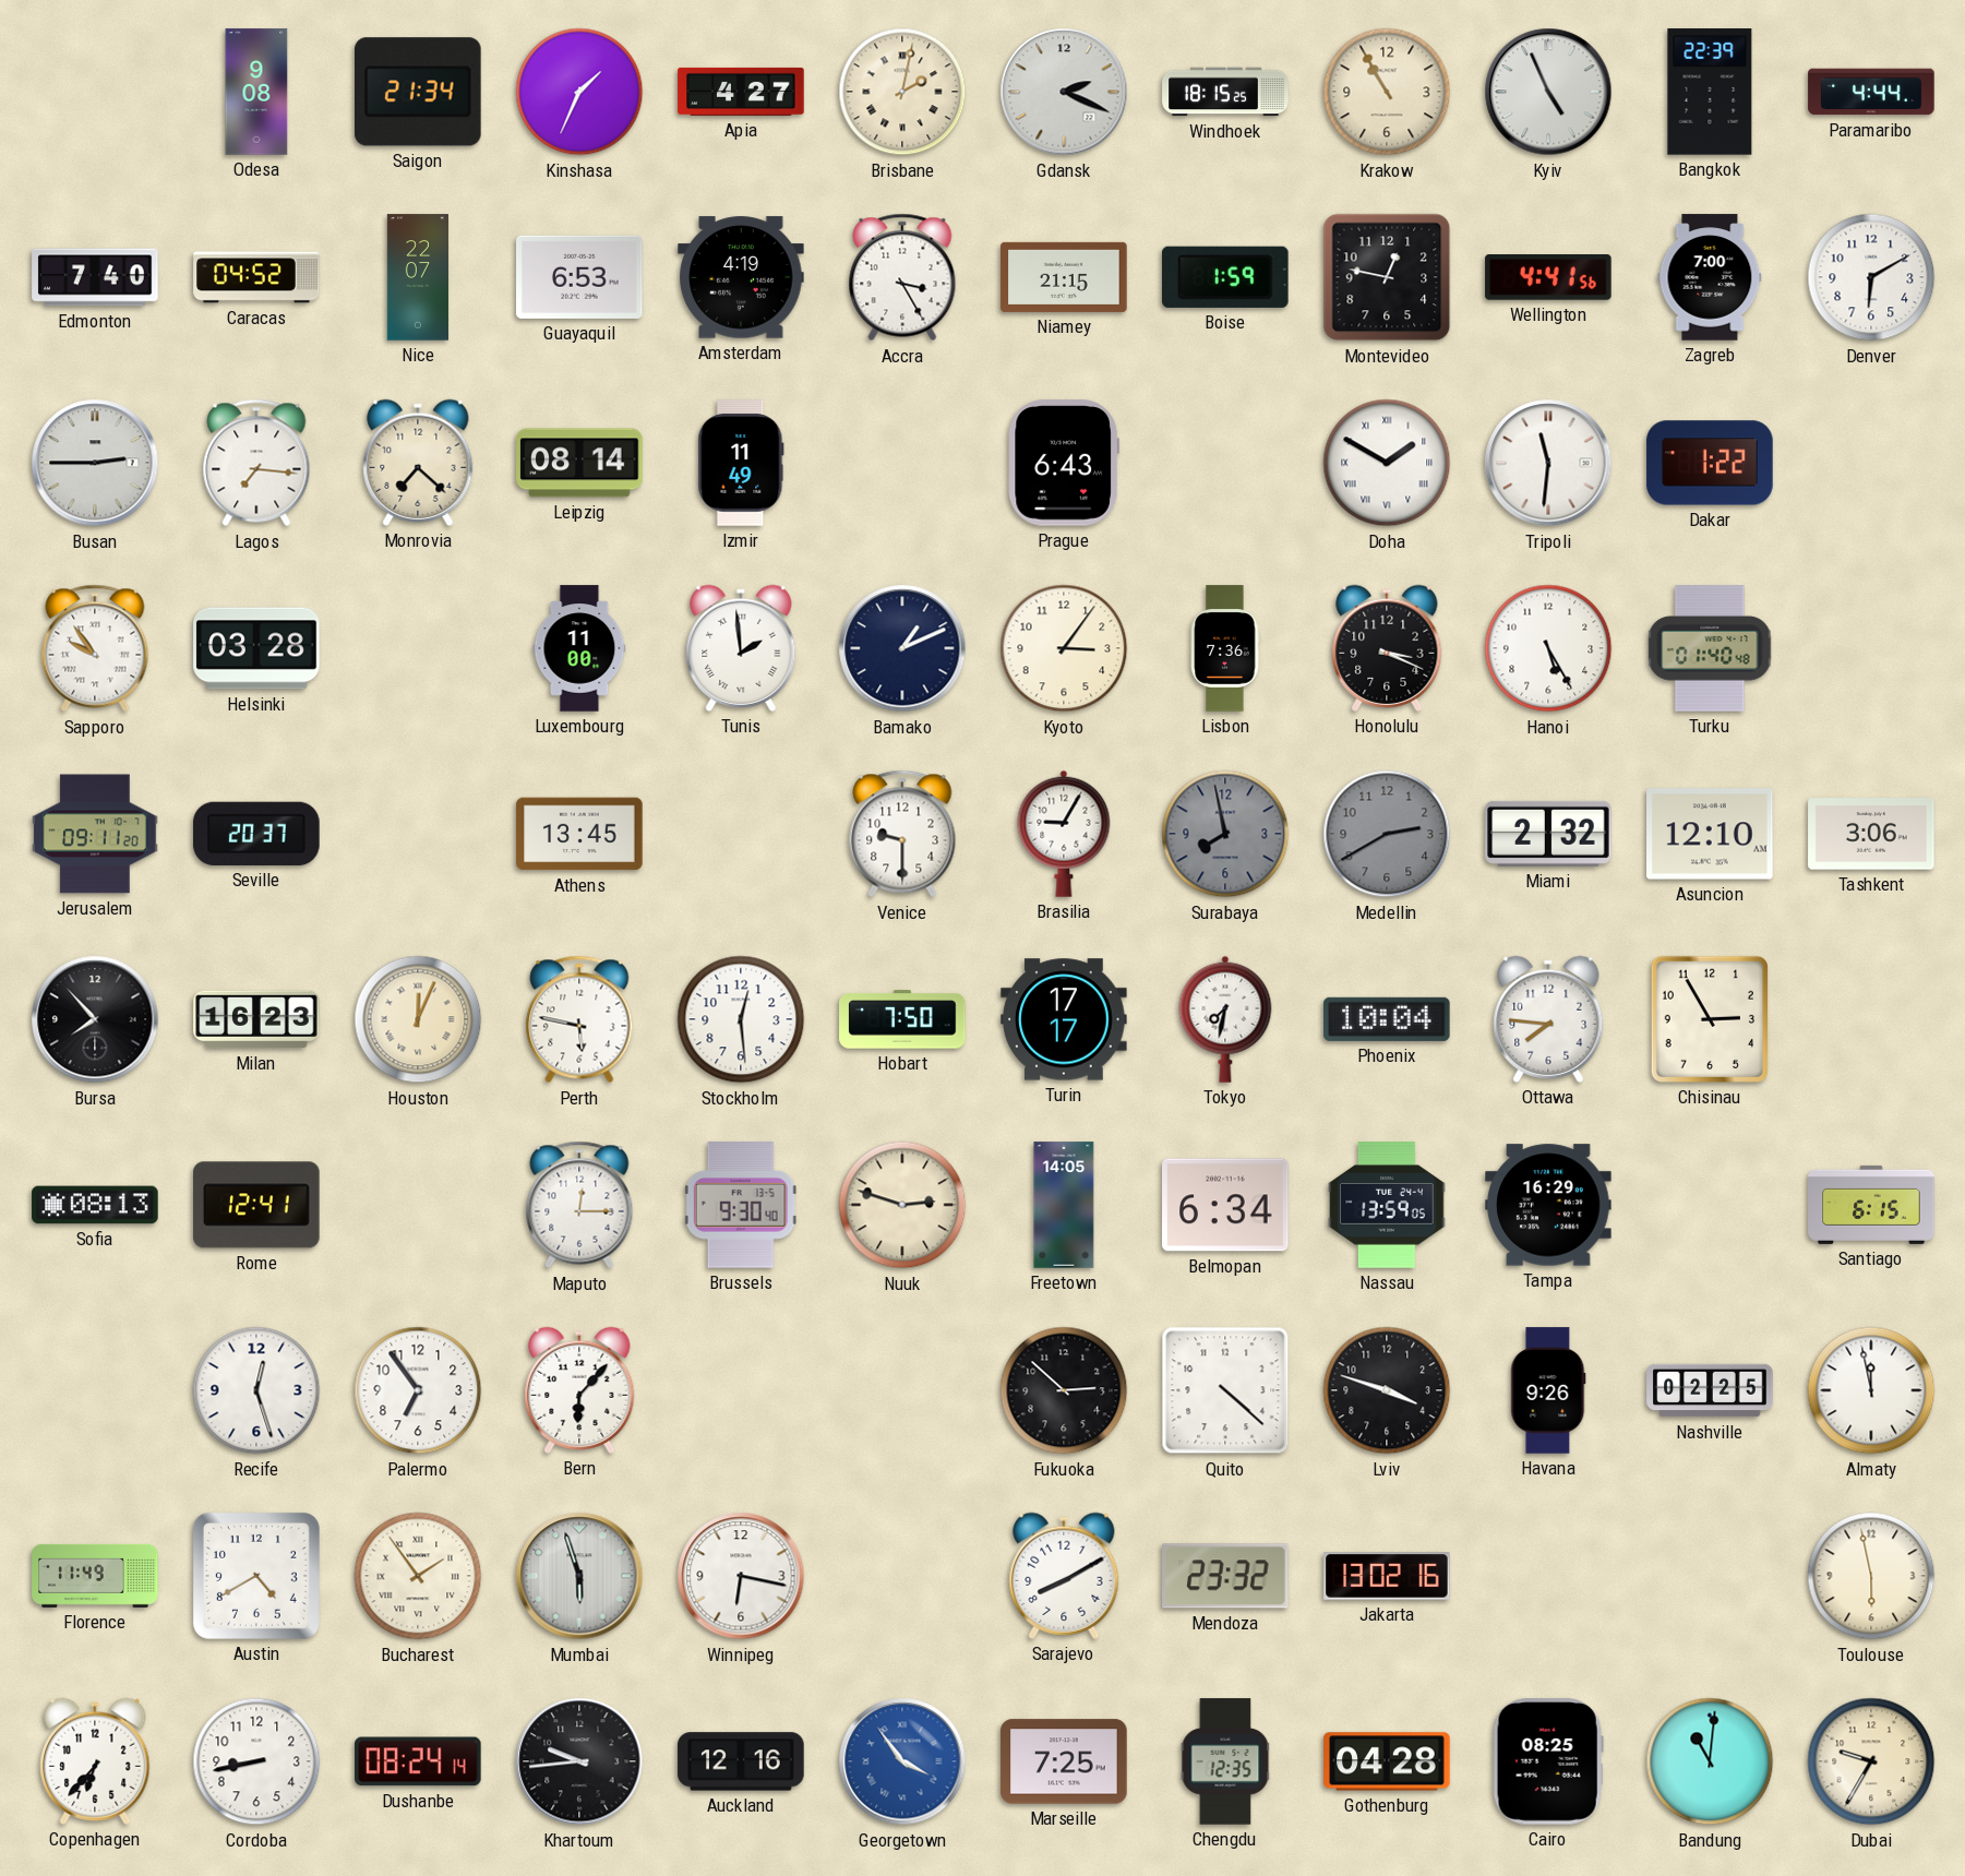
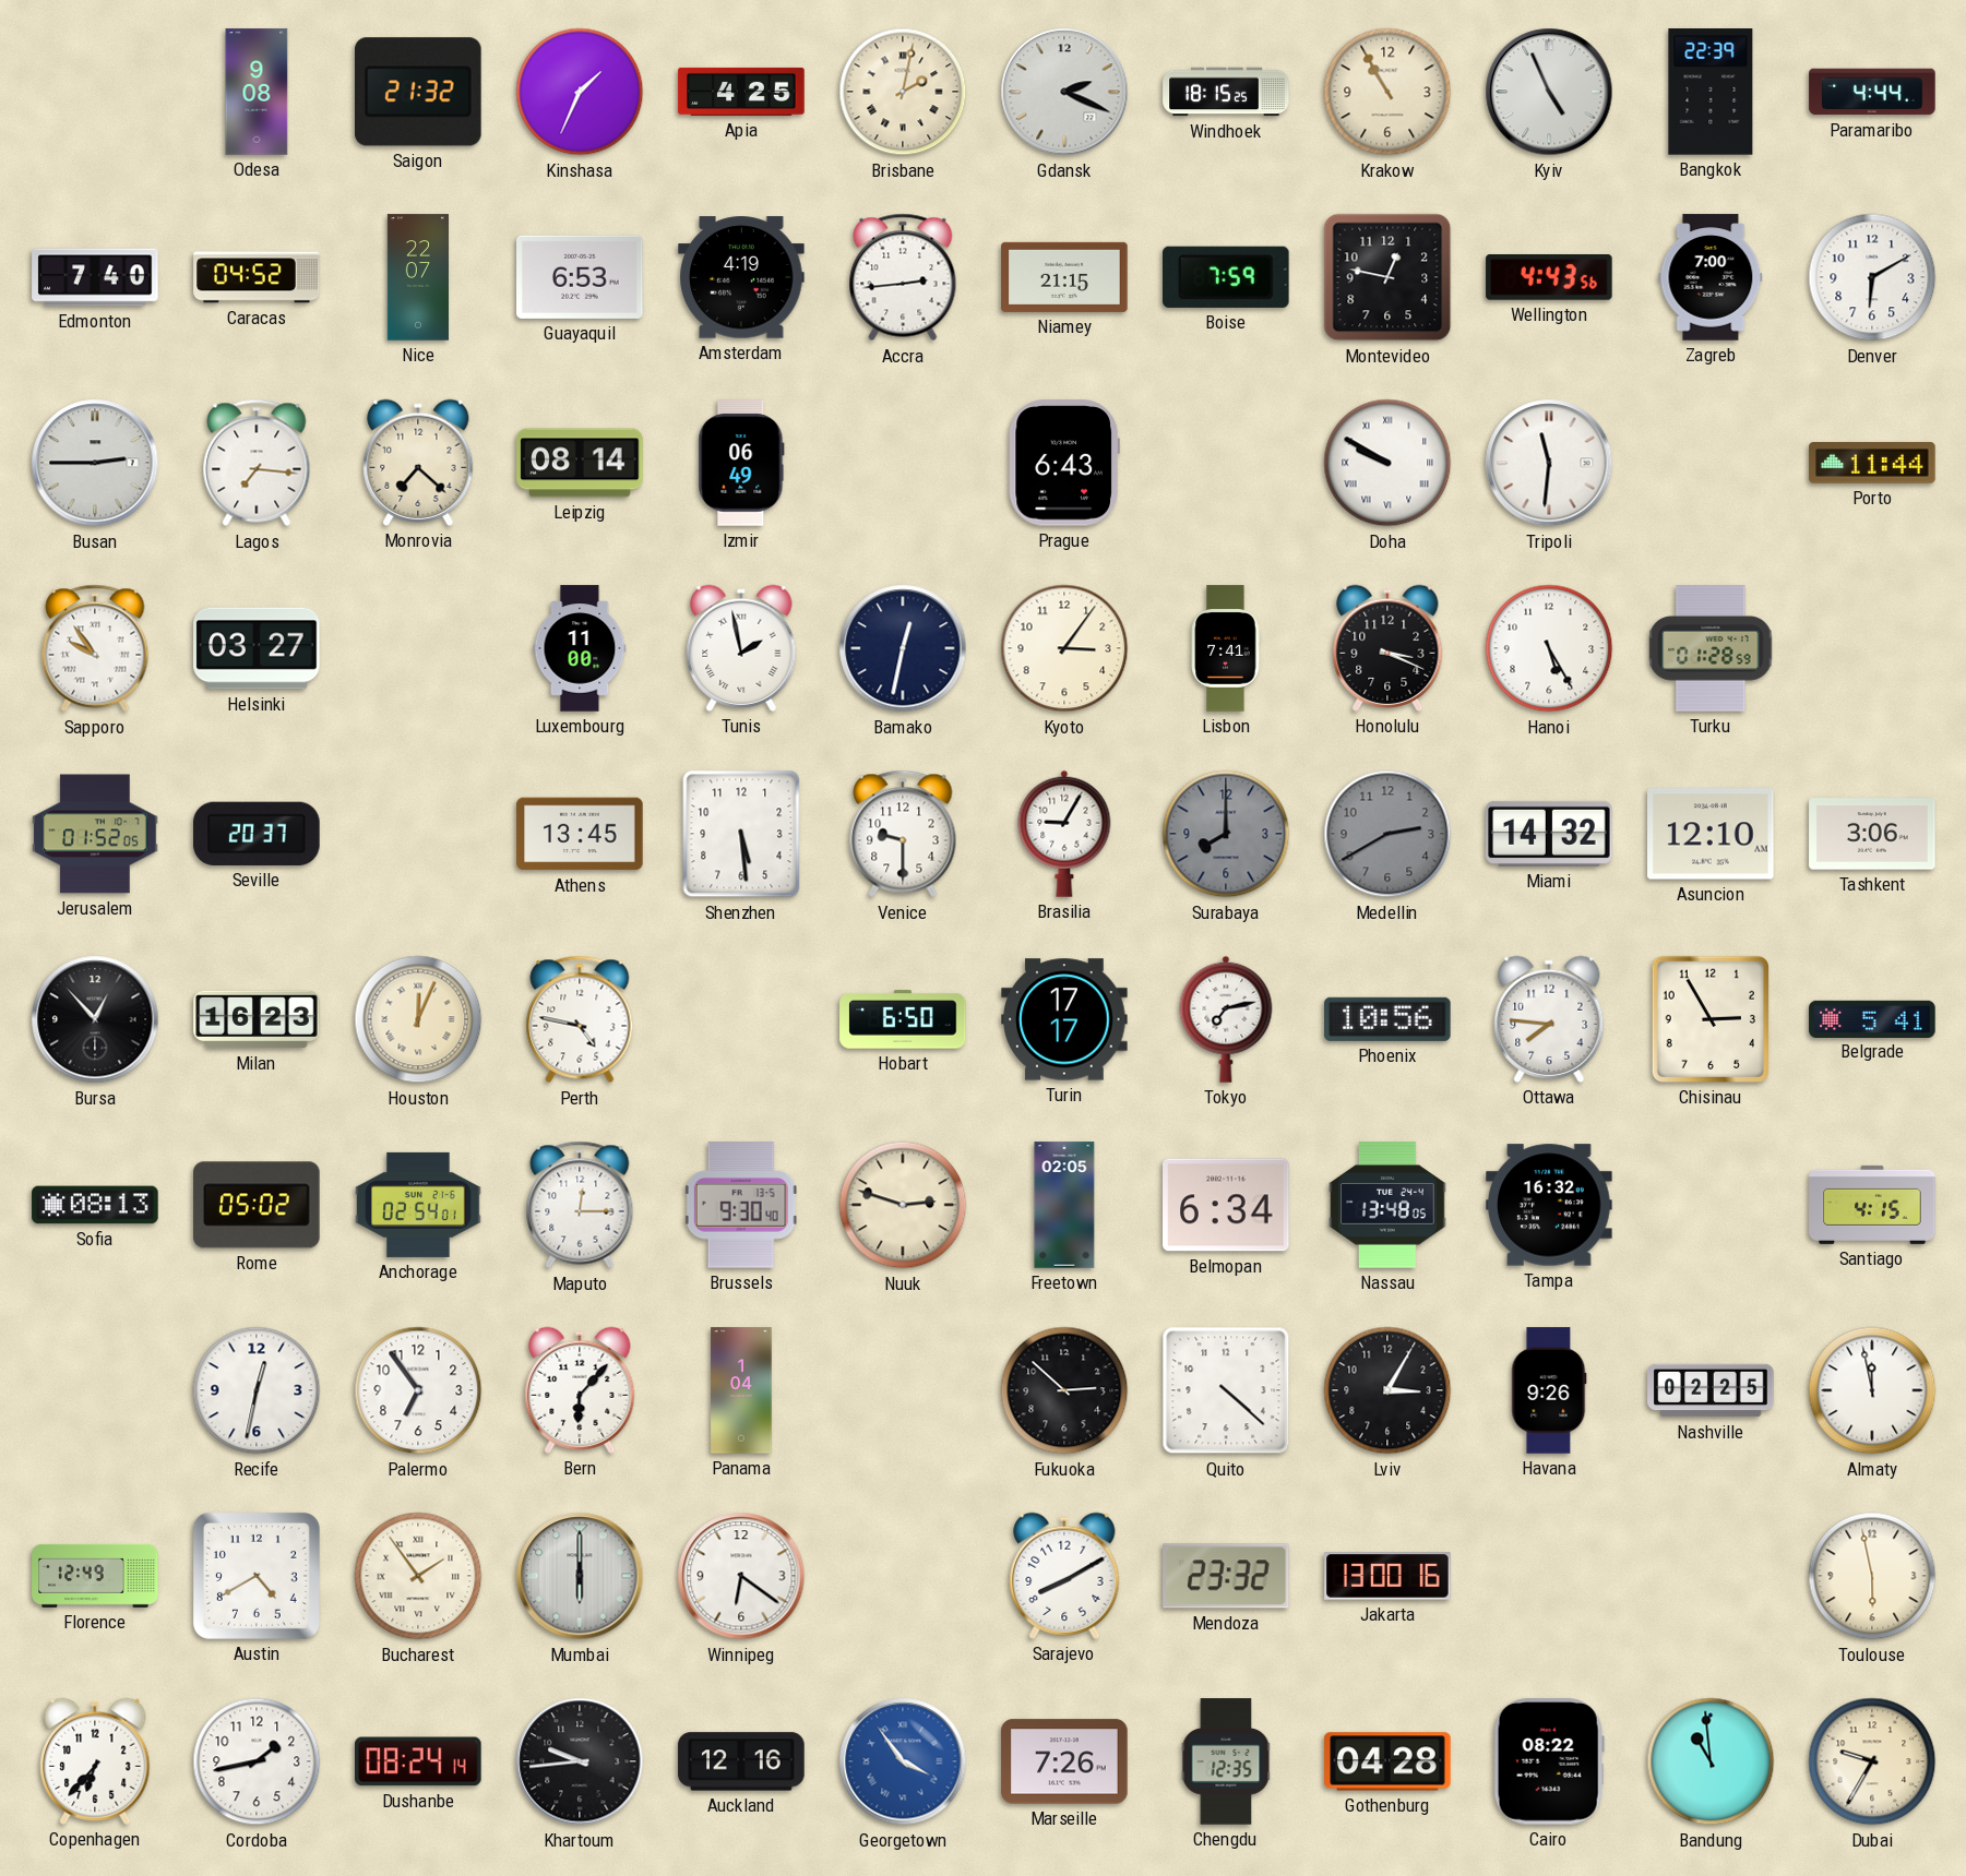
Saigon: 21:34 -> 21:32 (419, 92)
Apia: 4:27 -> 4:25 (741, 92)
Accra: 3:25 -> 2:44 (903, 277)
Boise: 1:59 -> 7:59 (1227, 277)
Wellington: 4:41 -> 4:43 (1549, 277)
Izmir: 11:49 -> 06:49 (741, 463)
Doha: 1:50 -> 9:50 (1387, 463)
Dakar: 1:22 -> none (1710, 463)
Porto: none -> 11:44 (1872, 463)
Helsinki: 03:28 -> 03:27 (257, 648)
Tunis: 1:59 -> 1:58 (741, 648)
Bamako: 1:11 -> 12:32 (903, 648)
Lisbon: 7:36 -> 7:41 (1226, 648)
Turku: 01:40 -> 01:28 (1711, 648)
Jerusalem: 09:11 -> 01:52 (95, 834)
Shenzhen: none -> 5:29 (741, 834)
Surabaya: 7:58 -> 8:00 (1226, 834)
Miami: 2:32 -> 14:32 (1549, 834)
Bursa: 7:53 -> 12:53 (95, 1019)
Perth: 5:47 -> 4:47 (580, 1019)
Stockholm: 12:29 -> none (741, 1019)
Hobart: 7:50 -> 6:50 (903, 1019)
Tokyo: 7:32 -> 7:13 (1226, 1019)
Phoenix: 10:04 -> 10:56 (1387, 1019)
Belgrade: none -> 5:41 (1872, 1018)
Rome: 12:41 -> 05:02 (257, 1205)
Anchorage: none -> 02:54 (418, 1205)
Freetown: 14:05 -> 02:05 (1064, 1205)
Nassau: 13:59 -> 13:48 (1387, 1205)
Tampa: 16:29 -> 16:32 (1549, 1205)
Santiago: 6:15 -> 4:15 (1872, 1205)
Recife: 12:27 -> 12:32 (257, 1390)
Panama: none -> 1:04 (741, 1390)
Lviv: 3:48 -> 3:05 (1387, 1390)
Florence: 11:49 -> 12:49 (95, 1576)
Mumbai: 5:57 -> 6:00 (580, 1576)
Winnipeg: 6:17 -> 6:21 (741, 1576)
Jakarta: 13:02 -> 13:00 (1387, 1576)
Cordoba: 8:43 -> 1:43 (257, 1761)
Marseille: 7:25 -> 7:26 (1064, 1761)
Cairo: 08:25 -> 08:22 (1549, 1761)
Bandung: 11:01 -> 10:59 (1711, 1761)
